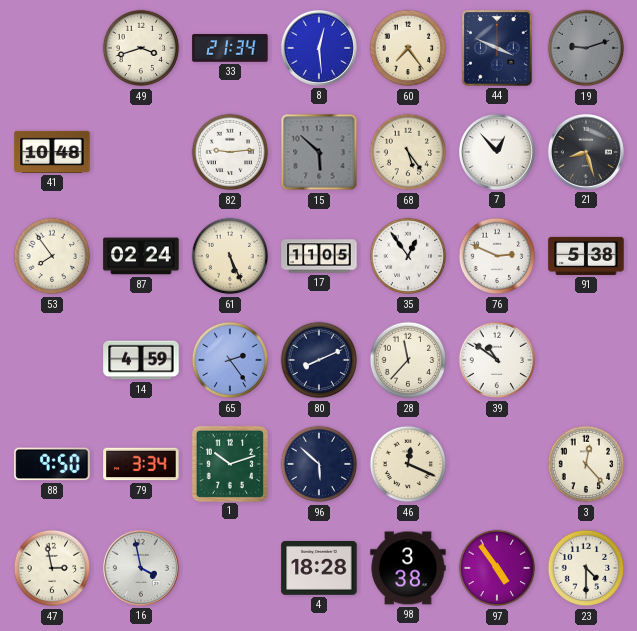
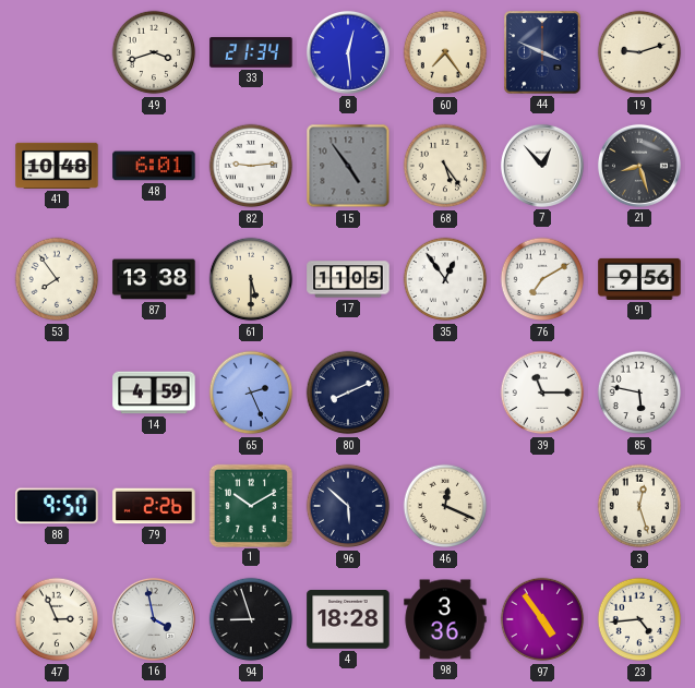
19 dial: grey -> cream (639, 52)
48: none -> 6:01 (154, 166)
15: 5:52 -> 4:54 (348, 166)
87: 02:24 -> 13:38 (154, 279)
61: 5:26 -> 5:30 (251, 279)
76: 2:49 -> 7:10 (542, 279)
91: 5:38 -> 9:56 (639, 279)
65: 2:24 -> 2:26 (251, 393)
28: 11:37 -> none (408, 360)
39: 10:51 -> 11:15 (542, 393)
85: none -> 5:47 (639, 393)
79: 3:34 -> 2:26 (154, 506)
1: 10:12 -> 10:10 (250, 505)
3: 12:23 -> 12:27 (639, 506)
47: 2:58 -> 2:56 (57, 619)
94: none -> 8:57 (251, 619)
98: 3:38 -> 3:36 (445, 619)
23: 4:30 -> 4:44 (639, 619)
